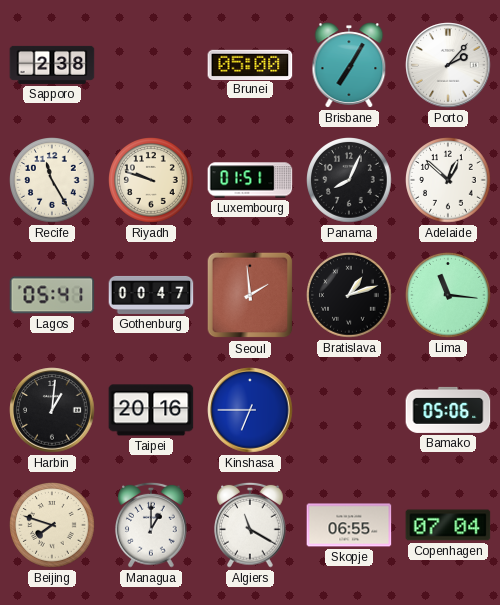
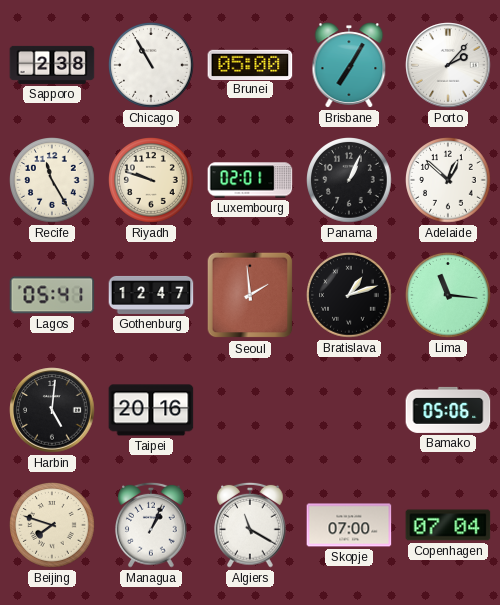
Chicago: none -> 10:55 (151, 65)
Luxembourg: 01:51 -> 02:01 (250, 180)
Panama: 8:04 -> 1:04 (349, 180)
Gothenburg: 00:47 -> 12:47 (151, 295)
Harbin: 1:01 -> 5:01 (52, 410)
Kinshasa: 6:45 -> none (250, 410)
Managua: 1:00 -> 1:04 (152, 525)
Skopje: 06:55 -> 07:00 (349, 525)
